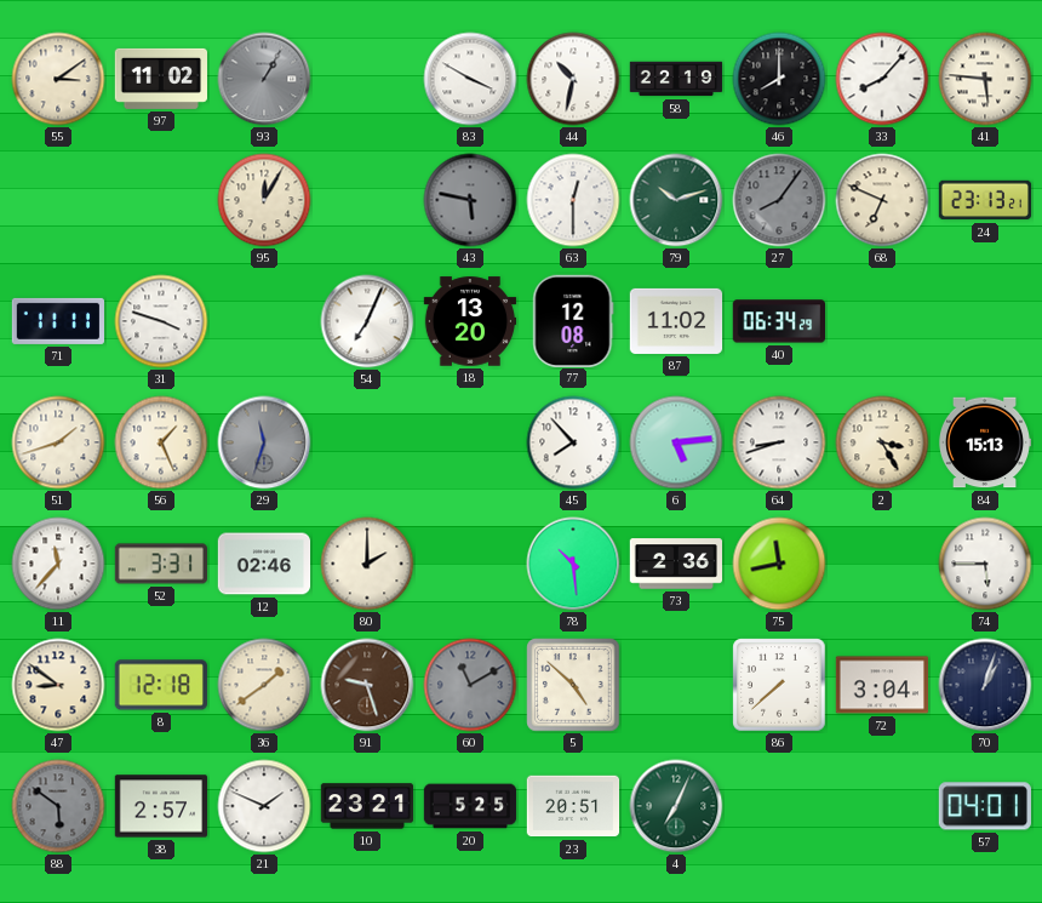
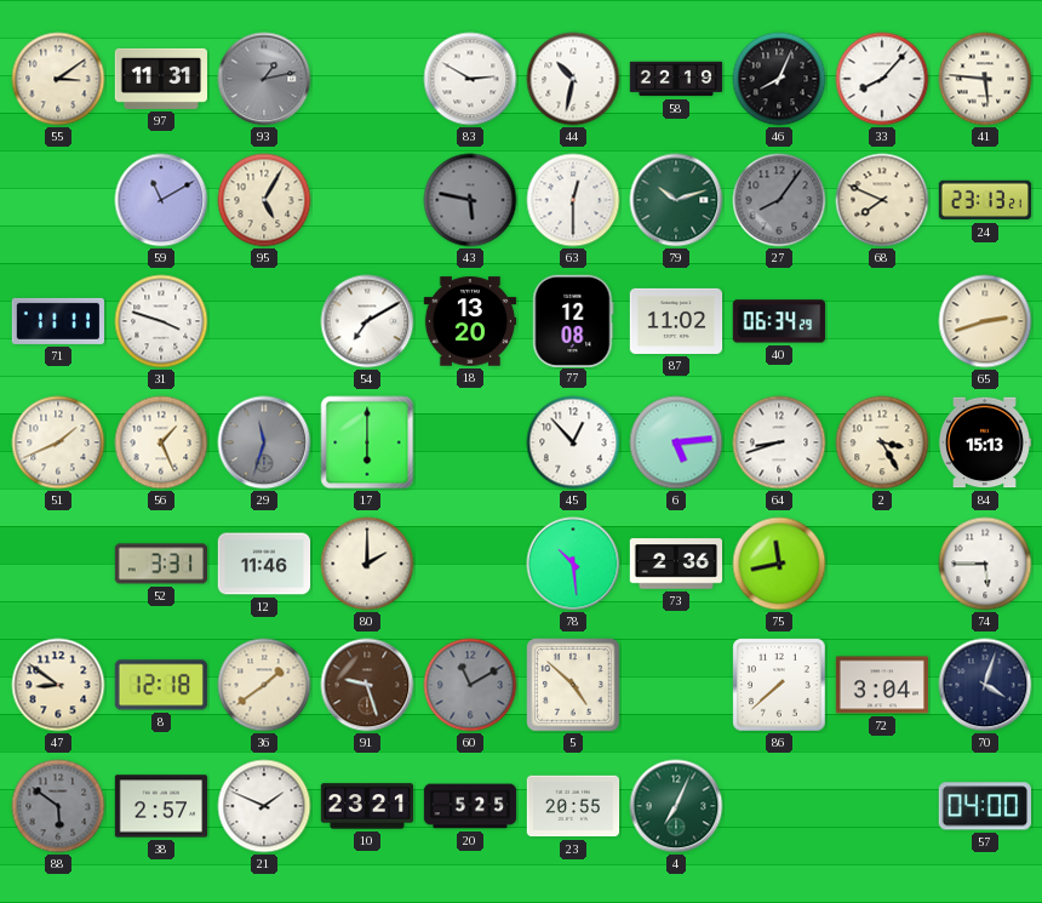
97: 11:02 -> 11:31 (160, 79)
93: 1:05 -> 1:13 (264, 79)
83: 3:50 -> 2:50 (470, 79)
46: 8:00 -> 8:04 (779, 79)
59: none -> 11:10 (161, 200)
95: 12:05 -> 5:05 (264, 200)
68: 6:49 -> 7:49 (882, 200)
54: 7:04 -> 7:10 (367, 321)
65: none -> 2:42 (985, 321)
51: 1:42 -> 1:41 (58, 442)
17: none -> 6:00 (367, 442)
45: 7:53 -> 12:53 (573, 442)
11: 11:37 -> none (58, 564)
12: 02:46 -> 11:46 (264, 564)
70: 1:03 -> 4:03 (985, 685)
23: 20:51 -> 20:55 (573, 806)
57: 04:01 -> 04:00 (985, 806)
